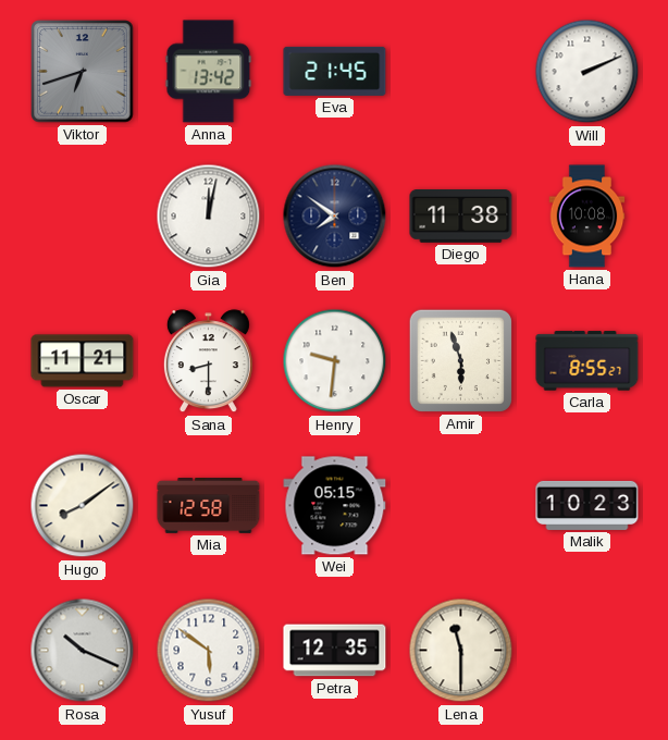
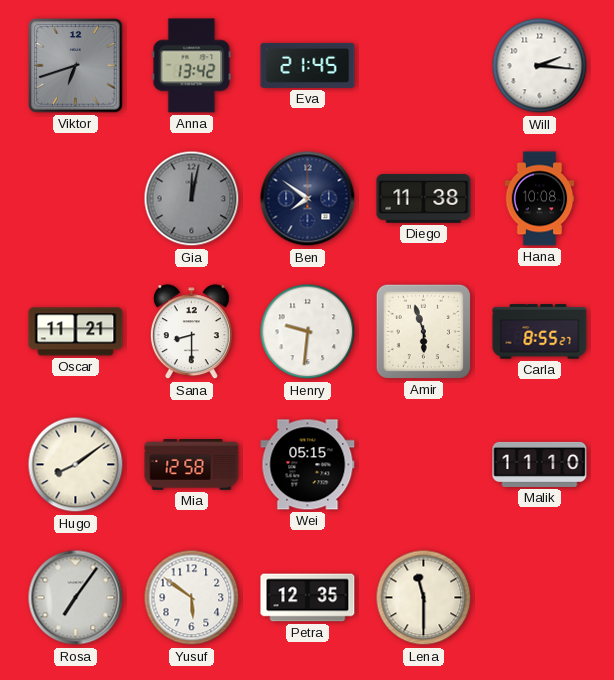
Will: 2:11 -> 2:16 (540, 66)
Gia dial: white -> grey (192, 199)
Malik: 10:23 -> 11:10 (540, 464)
Rosa: 10:19 -> 7:06 (76, 598)
